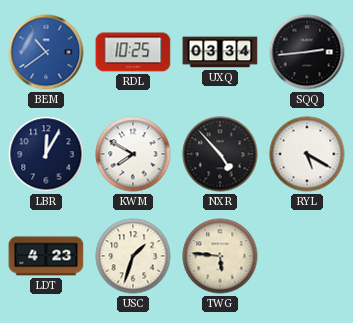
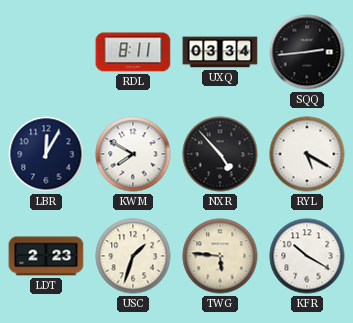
BEM: 10:39 -> none (46, 52)
RDL: 10:25 -> 8:11 (133, 52)
LDT: 4:23 -> 2:23 (46, 256)
KFR: none -> 10:20 (307, 256)
